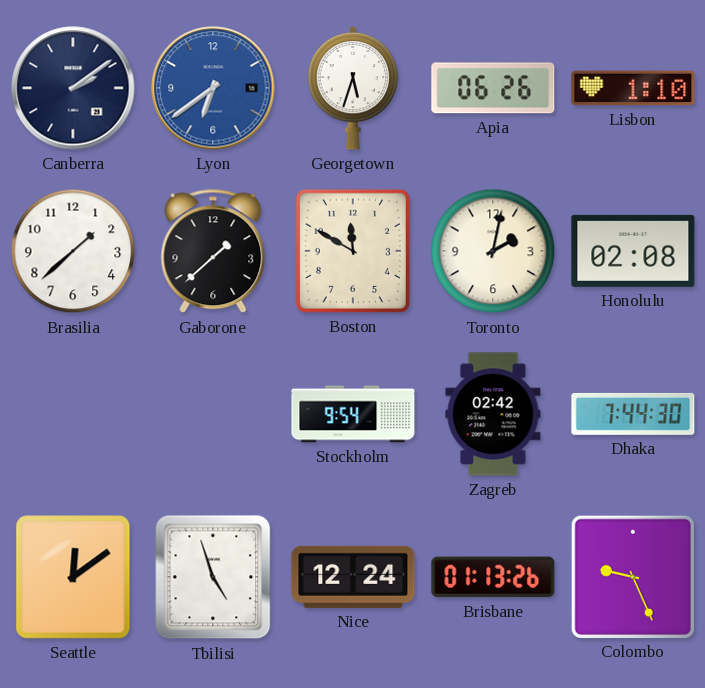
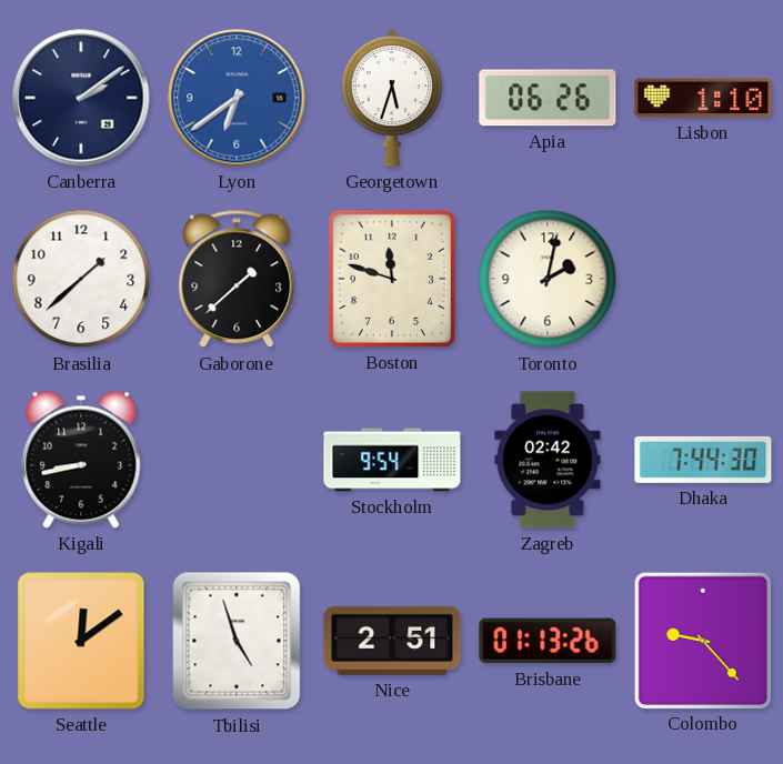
Boston: 11:50 -> 11:48 (392, 279)
Honolulu: 02:08 -> none (633, 251)
Kigali: none -> 8:43 (81, 460)
Nice: 12:24 -> 2:51 (392, 641)
Colombo: 9:26 -> 9:23 (702, 640)
